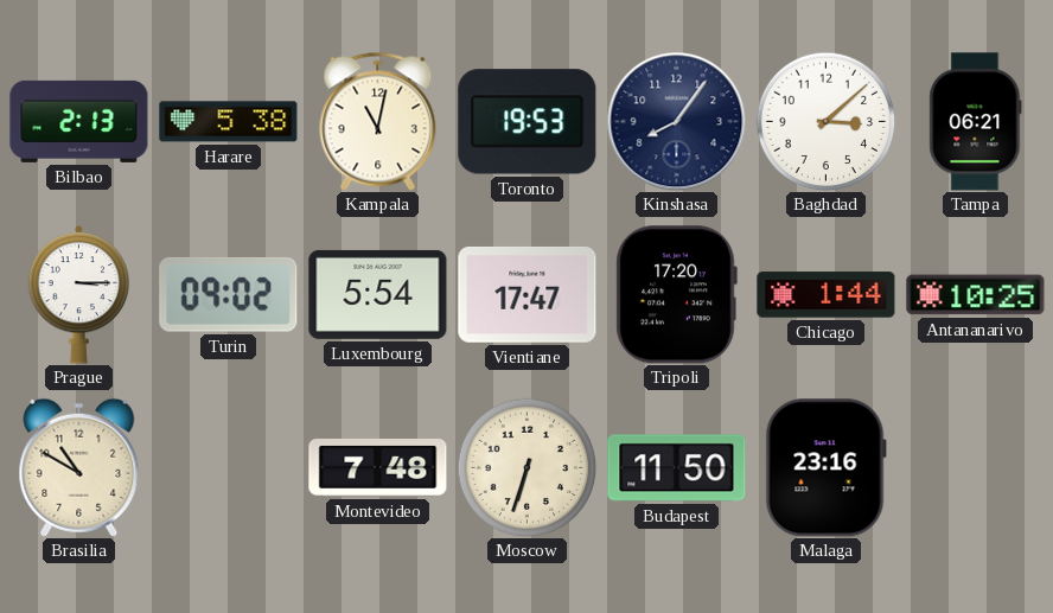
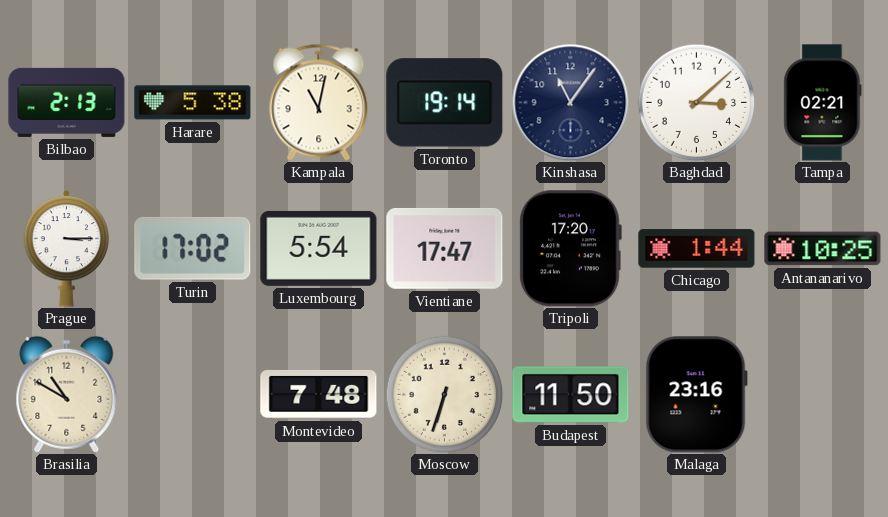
Toronto: 19:53 -> 19:14 (445, 103)
Kinshasa: 8:06 -> 11:06 (570, 102)
Tampa: 06:21 -> 02:21 (823, 103)
Turin: 09:02 -> 17:02 (193, 248)
